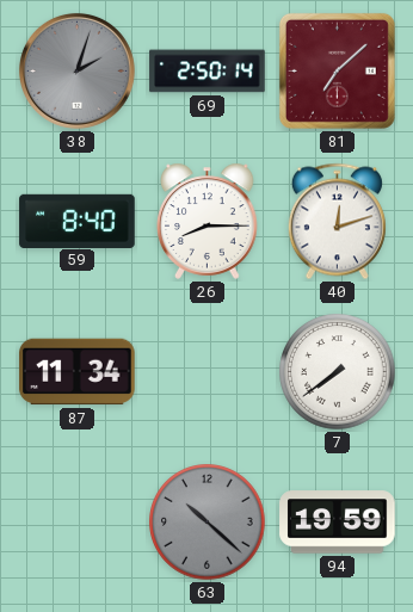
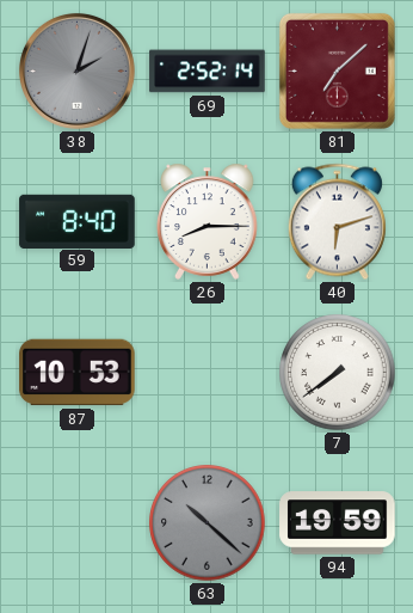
69: 2:50 -> 2:52 (208, 72)
40: 12:12 -> 6:12 (337, 222)
87: 11:34 -> 10:53 (78, 373)
